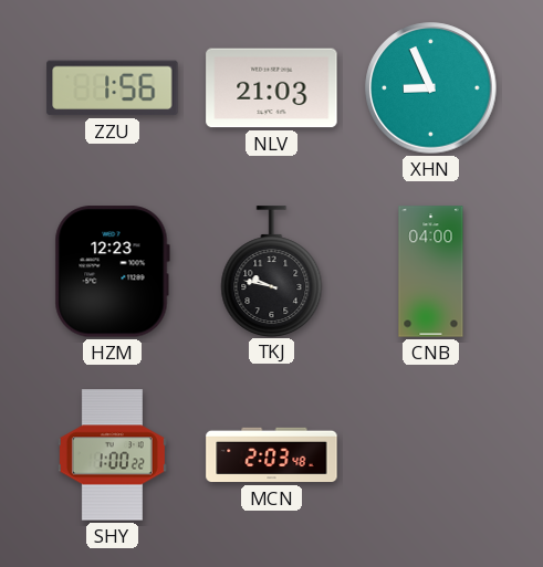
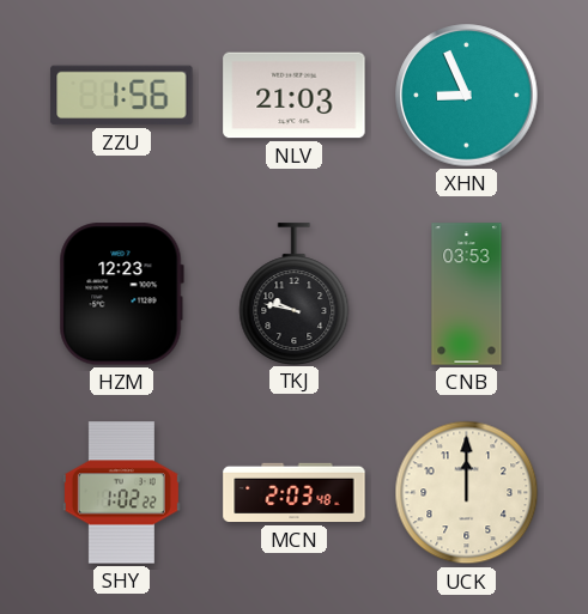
CNB: 04:00 -> 03:53 (467, 294)
SHY: 1:00 -> 1:02 (121, 493)
UCK: none -> 12:00 (467, 493)
